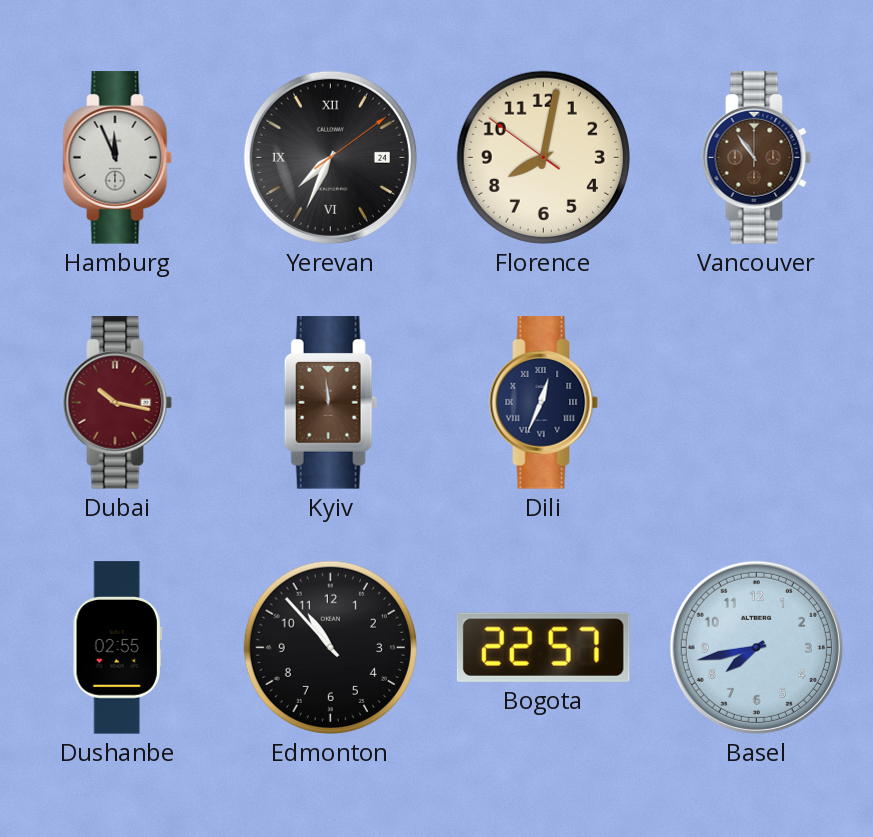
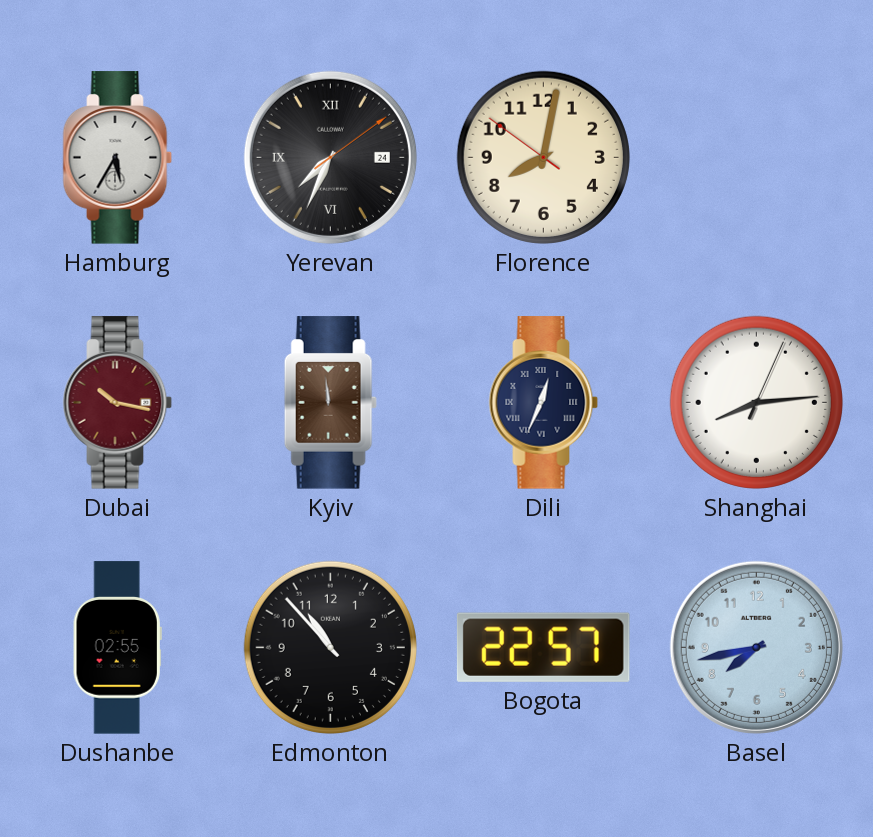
Hamburg: 11:56 -> 5:35 (118, 158)
Vancouver: 10:54 -> none (757, 158)
Shanghai: none -> 8:14 (756, 402)
